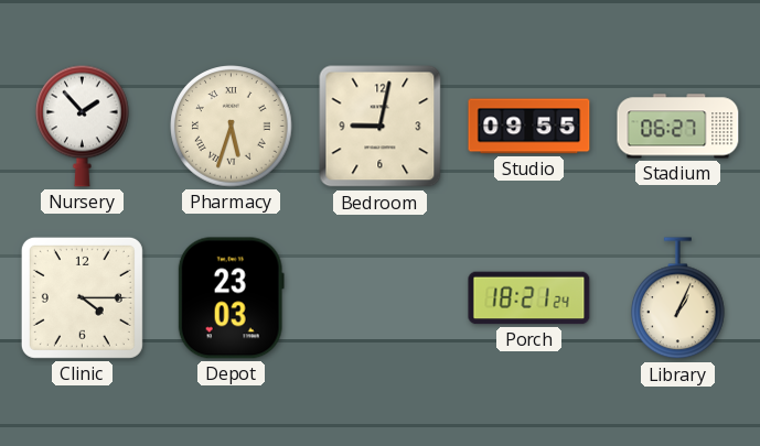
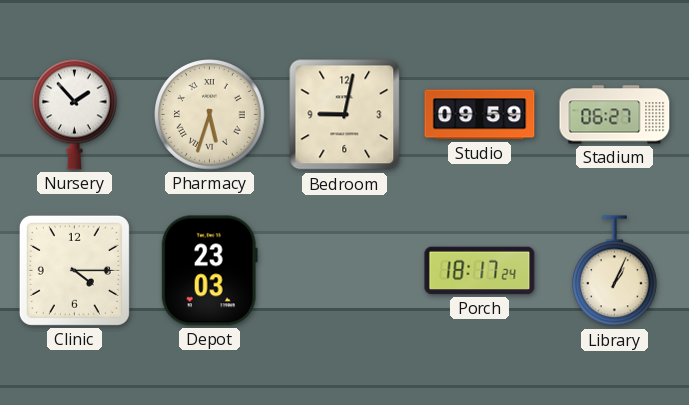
Studio: 09:55 -> 09:59 (480, 115)
Porch: 18:21 -> 18:17 (480, 271)
